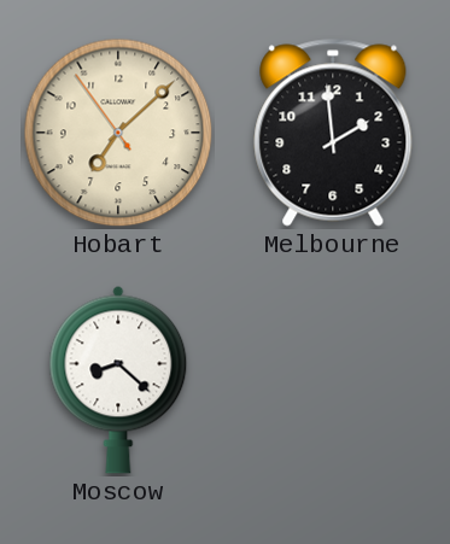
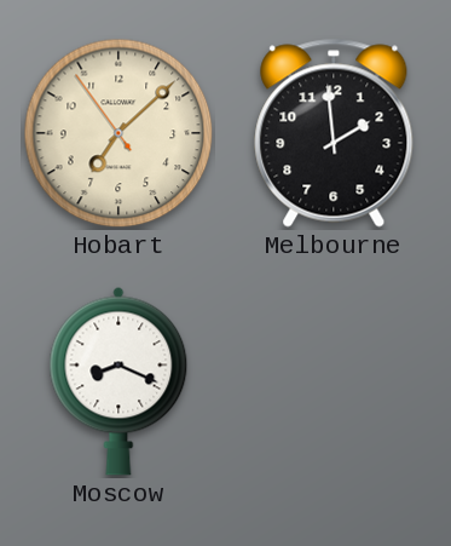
Moscow: 8:22 -> 8:19 (118, 381)
